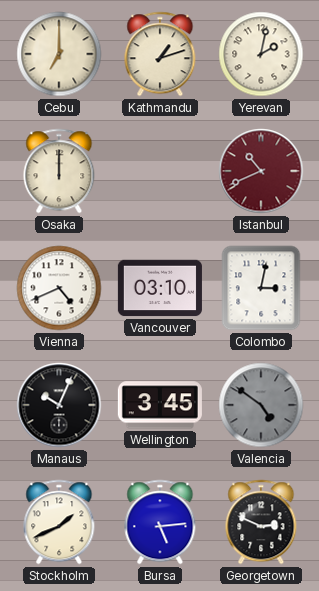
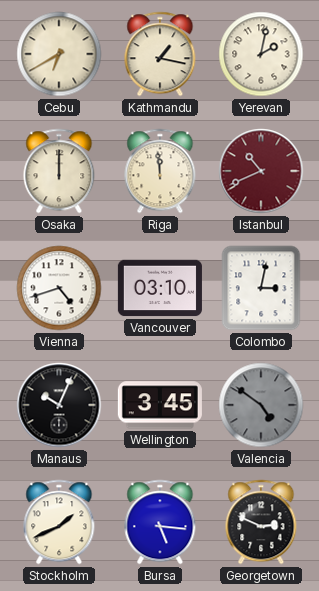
Cebu: 7:00 -> 6:40 (59, 54)
Kathmandu: 1:12 -> 1:17 (160, 54)
Riga: none -> 11:59 (160, 171)
Vienna: 4:41 -> 4:42 (59, 288)
Bursa: 5:14 -> 5:16 (160, 522)
